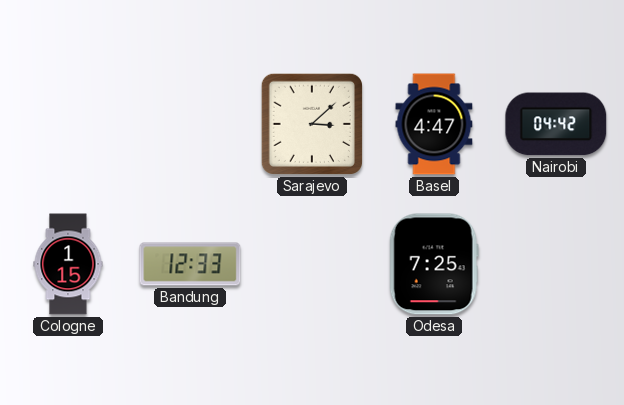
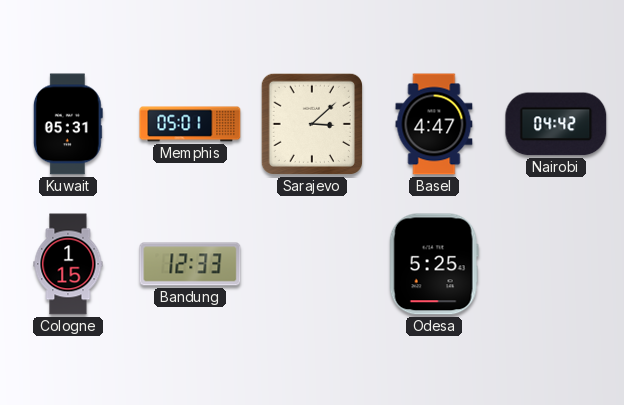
Kuwait: none -> 05:31 (68, 124)
Memphis: none -> 05:01 (190, 124)
Odesa: 7:25 -> 5:25 (434, 264)
